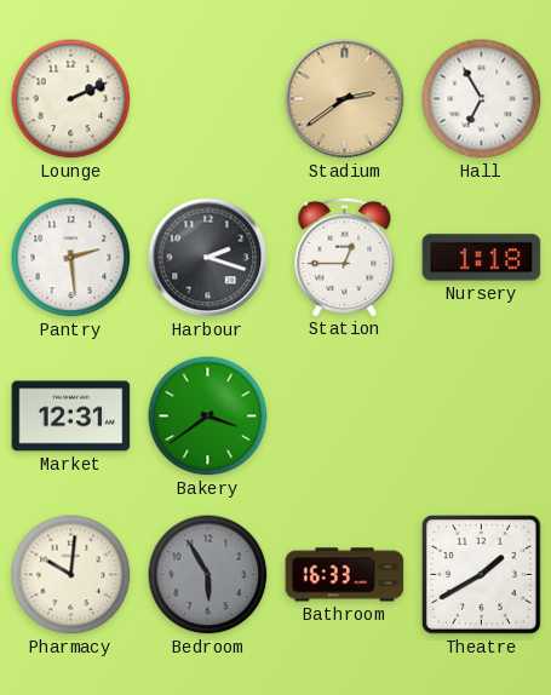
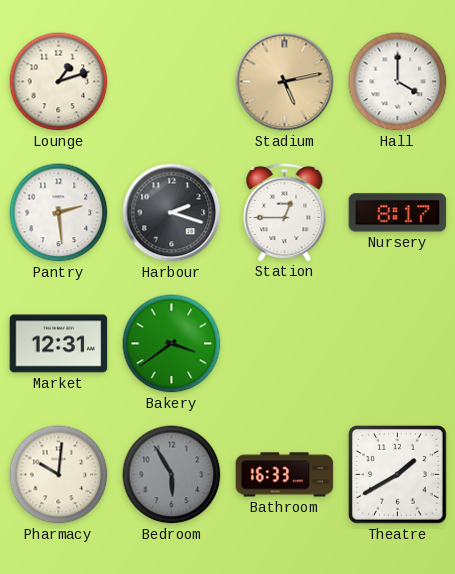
Lounge: 2:11 -> 1:12 (59, 82)
Stadium: 2:39 -> 5:13 (285, 82)
Hall: 6:55 -> 4:00 (398, 82)
Nursery: 1:18 -> 8:17 (398, 213)
